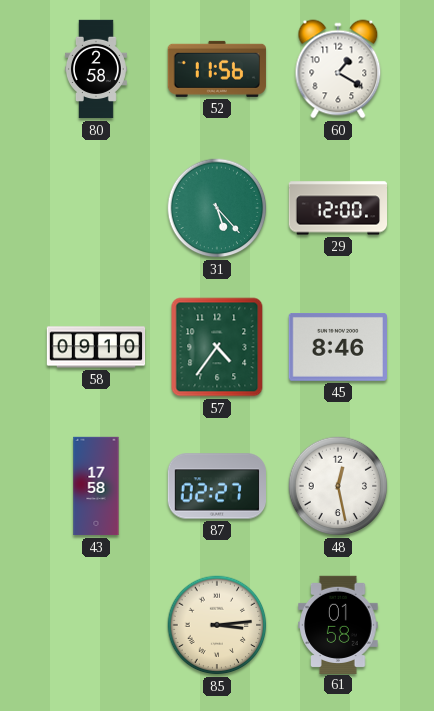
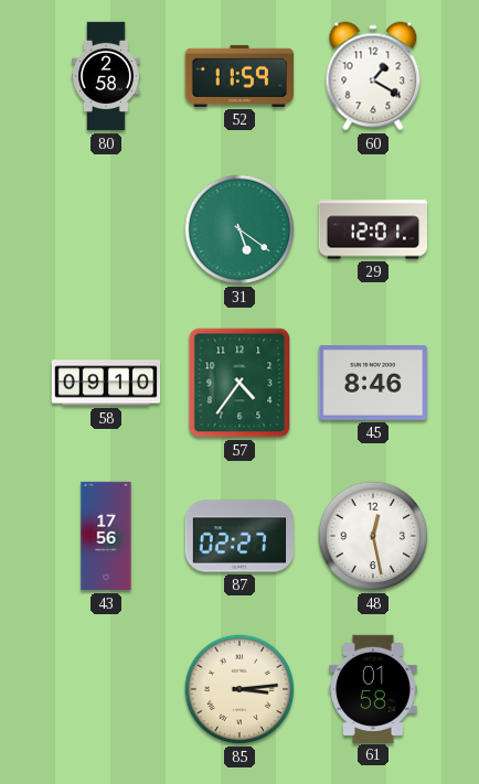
52: 11:56 -> 11:59 (239, 76)
31: 5:23 -> 5:21 (239, 229)
29: 12:00 -> 12:01 (373, 229)
43: 17:58 -> 17:56 (106, 536)
